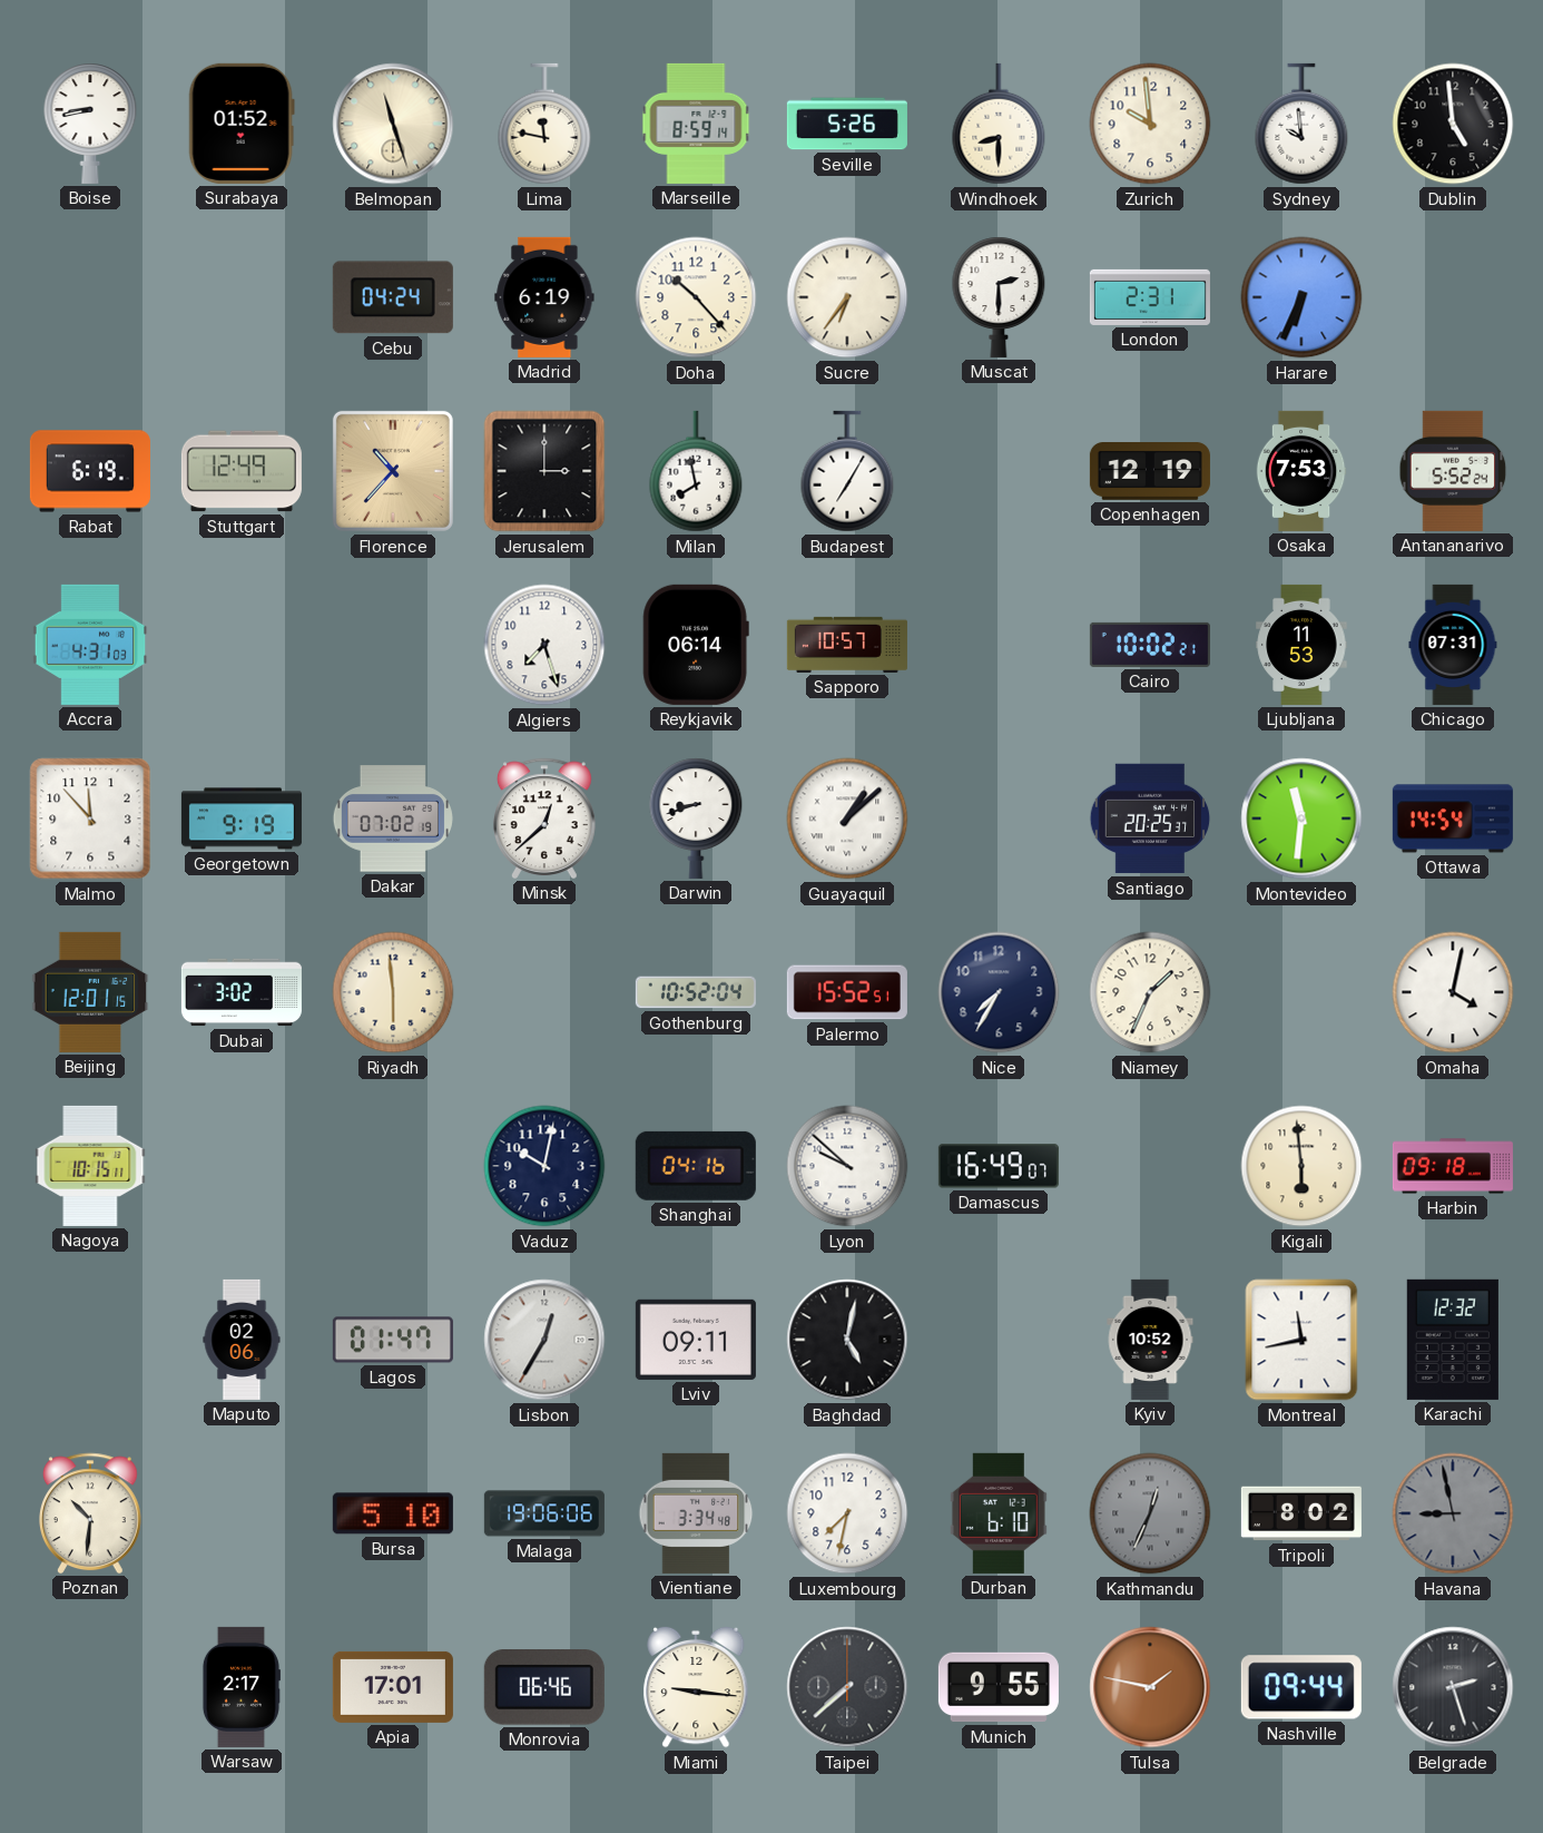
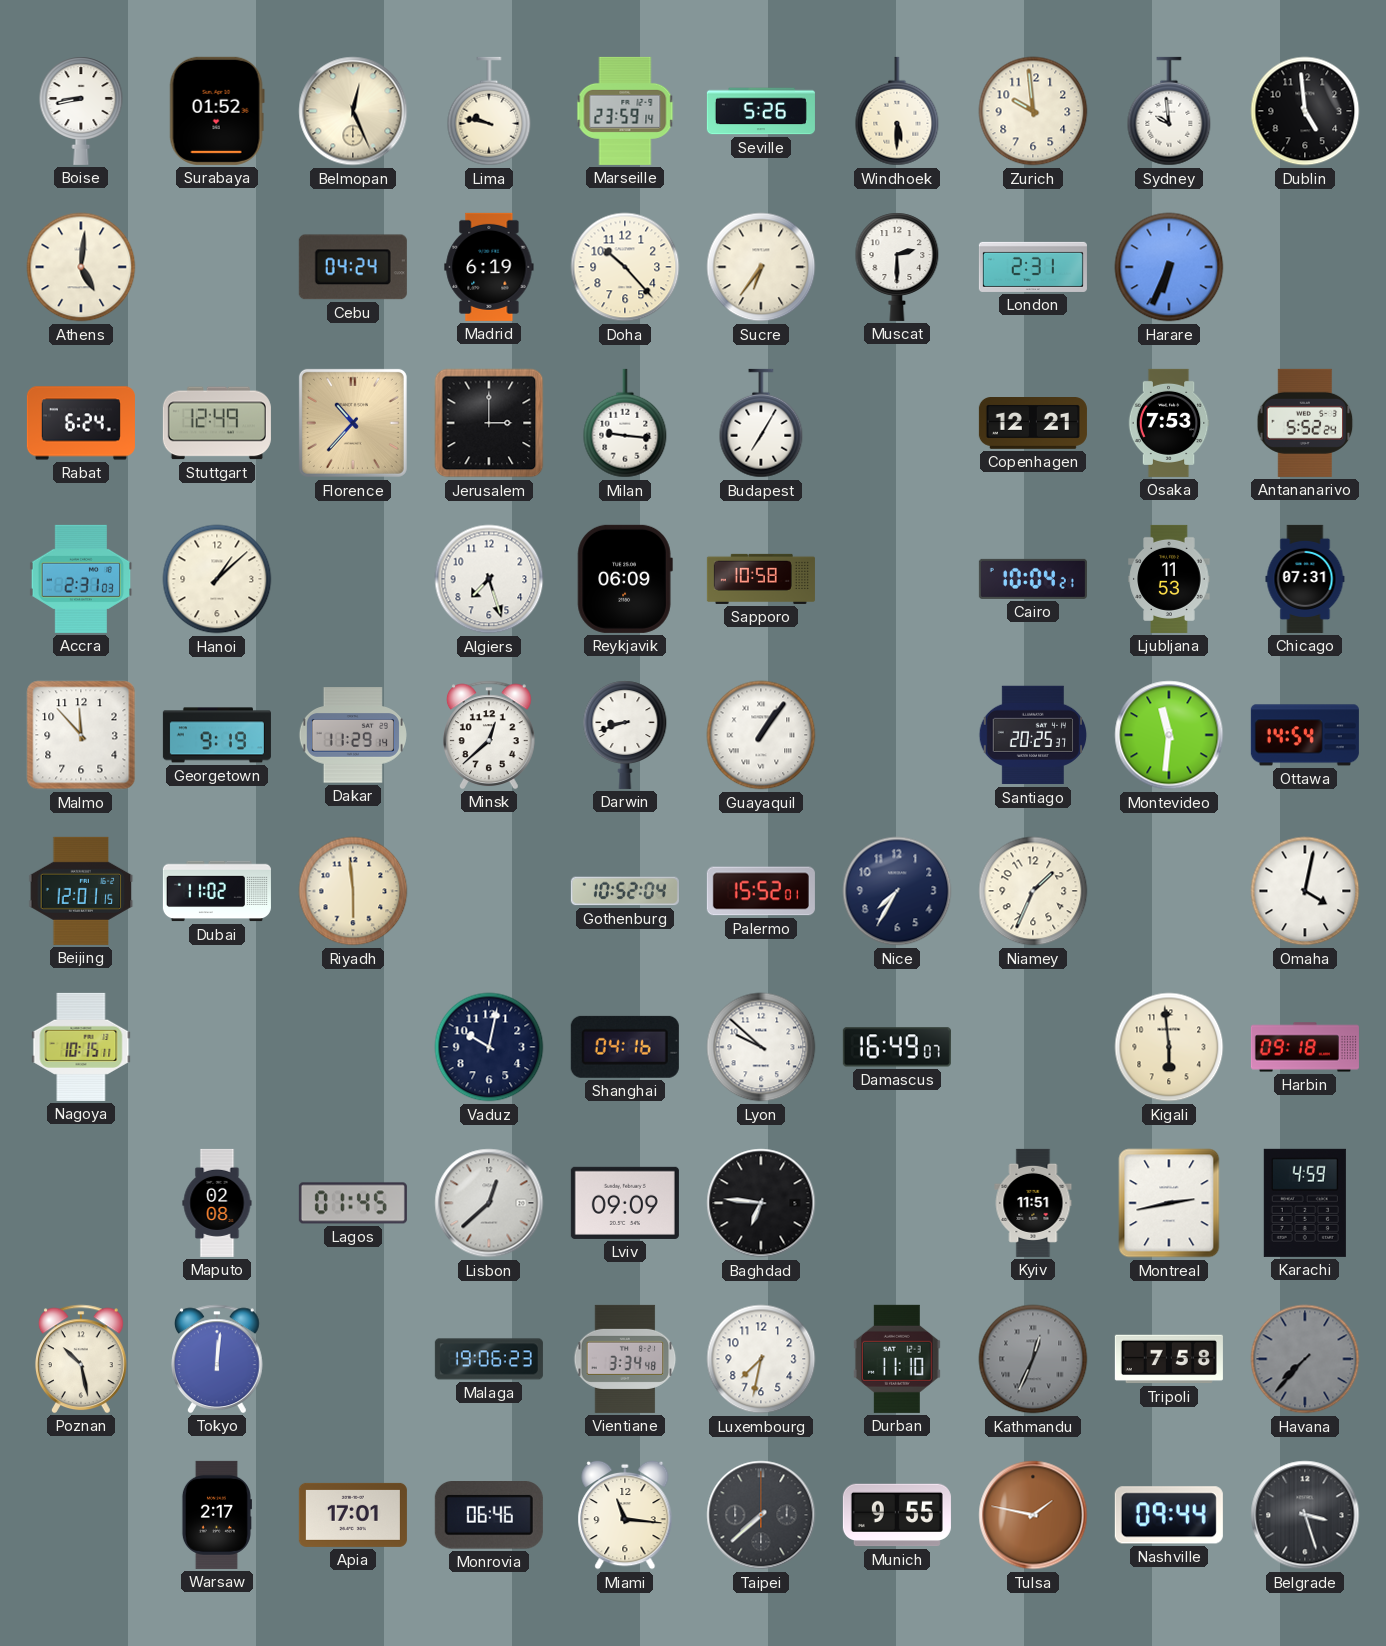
Belmopan: 11:27 -> 12:26 (353, 111)
Lima: 11:47 -> 9:47 (489, 111)
Marseille: 8:59 -> 23:59 (625, 111)
Windhoek: 8:30 -> 5:30 (897, 111)
Athens: none -> 5:01 (81, 267)
Rabat: 6:19 -> 6:24 (81, 423)
Milan: 7:58 -> 9:16 (625, 423)
Copenhagen: 12:19 -> 12:21 (1033, 424)
Accra: 4:31 -> 2:31 (81, 579)
Hanoi: none -> 1:08 (217, 579)
Reykjavik: 06:14 -> 06:09 (625, 579)
Sapporo: 10:57 -> 10:58 (761, 579)
Cairo: 10:02 -> 10:04 (1033, 579)
Dakar: 07:02 -> 11:29 (353, 735)
Guayaquil: 1:08 -> 1:06 (761, 735)
Dubai: 3:02 -> 11:02 (217, 891)
Palermo: 15:52:51 -> 15:52:01 (761, 891)
Maputo: 02:06 -> 02:08 (217, 1203)
Lagos: 01:47 -> 01:45 (353, 1203)
Lisbon: 12:35 -> 12:38 (489, 1203)
Lviv: 09:11 -> 09:09 (625, 1203)
Baghdad: 5:02 -> 6:46 (761, 1203)
Kyiv: 10:52 -> 11:51 (1033, 1203)
Montreal: 11:43 -> 2:43 (1169, 1203)
Karachi: 12:32 -> 4:59 (1305, 1203)
Poznan: 10:31 -> 10:28 (82, 1359)
Tokyo: none -> 12:01 (218, 1359)
Bursa: 5:10 -> none (393, 1513)
Malaga: 19:06:06 -> 19:06:23 (489, 1359)
Durban: 6:10 -> 11:10 (897, 1359)
Tripoli: 8:02 -> 7:58 (1169, 1359)
Havana: 8:58 -> 7:37 (1305, 1359)
Miami: 9:16 -> 11:16 (625, 1515)
Belgrade: 2:27 -> 3:27 (1305, 1515)
